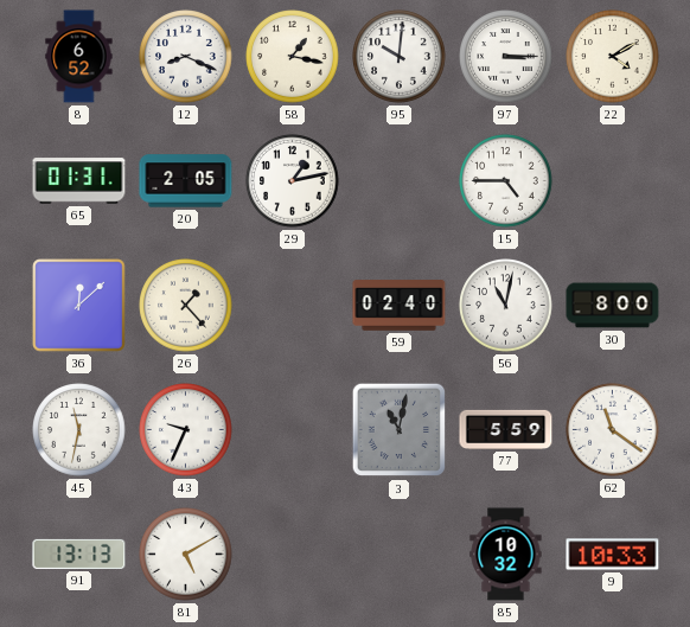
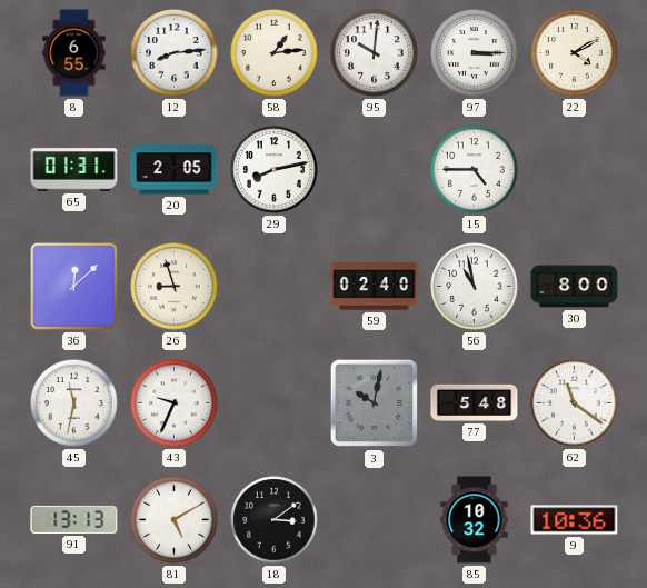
8: 6:52 -> 6:55 (74, 53)
12: 8:19 -> 8:14 (175, 53)
58: 1:17 -> 1:14 (275, 53)
29: 1:13 -> 8:13 (275, 170)
26: 1:23 -> 8:57 (175, 287)
56: 11:02 -> 10:58 (475, 287)
3: 11:02 -> 10:02 (375, 403)
77: 5:59 -> 5:48 (475, 402)
18: none -> 3:09 (275, 520)
9: 10:33 -> 10:36 (575, 520)
